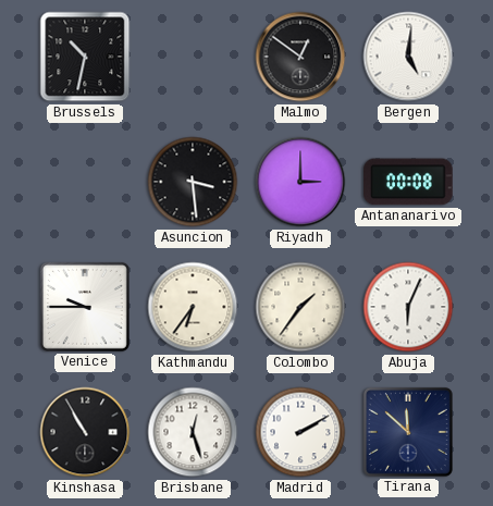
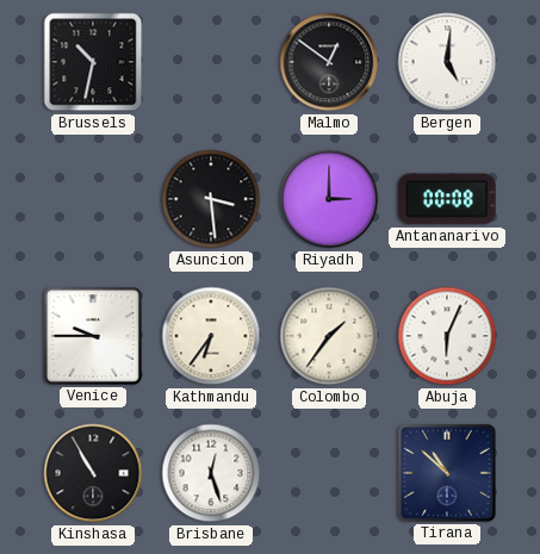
Madrid: 2:10 -> none (300, 432)
Tirana: 11:52 -> 10:52 (447, 473)
